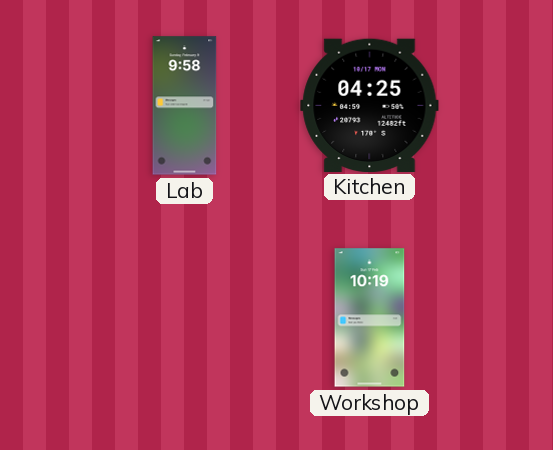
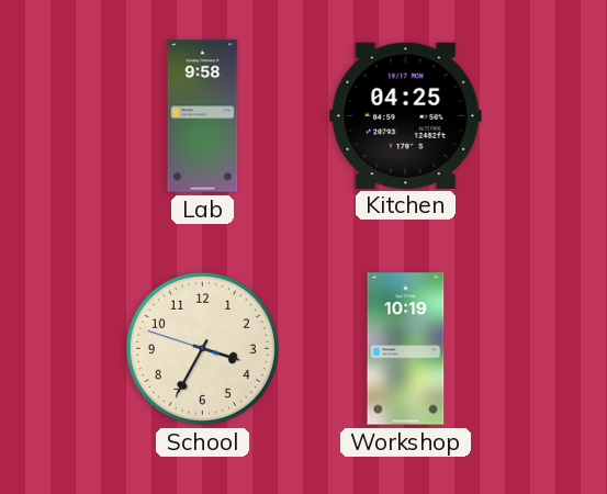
School: none -> 3:34 (202, 348)
